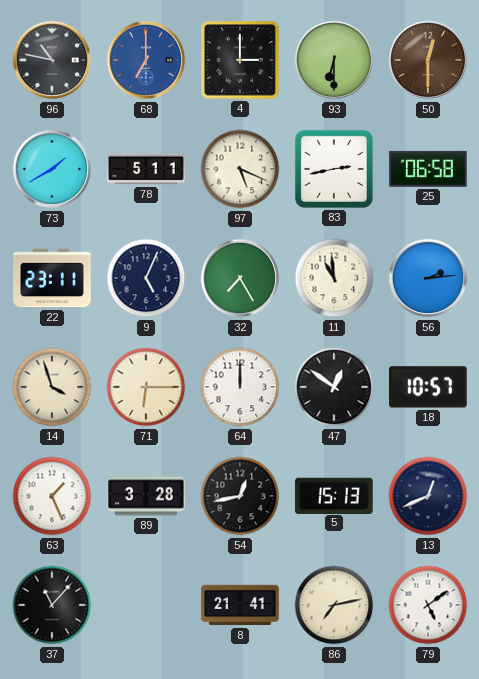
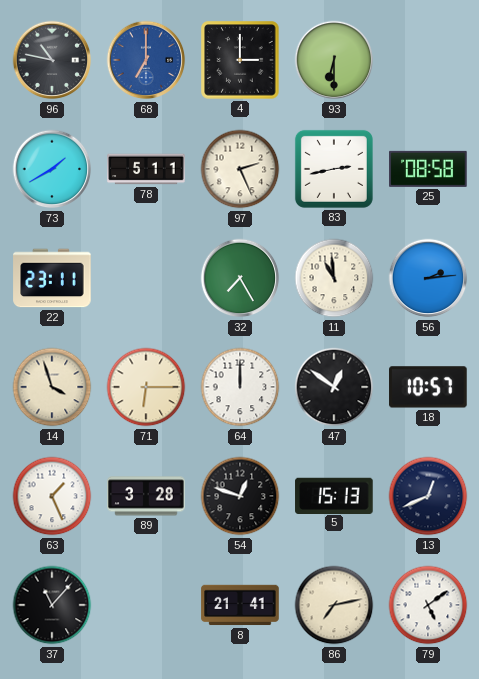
50: 12:30 -> none (428, 60)
97: 5:19 -> 2:26 (240, 169)
25: 06:58 -> 08:58 (428, 169)
9: 5:04 -> none (146, 278)
54: 12:43 -> 12:48 (240, 496)
